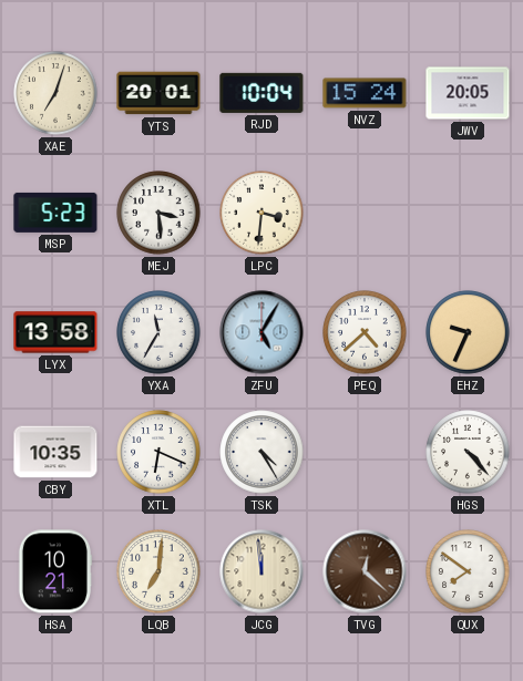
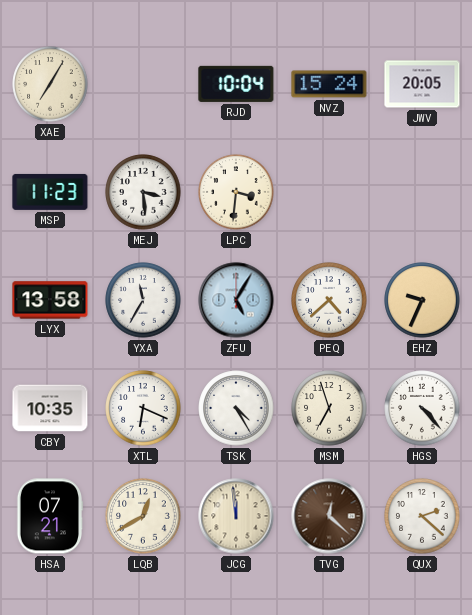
XAE: 7:03 -> 7:05 (50, 84)
YTS: 20:01 -> none (158, 93)
MSP: 5:23 -> 11:23 (50, 192)
MSM: none -> 6:57 (329, 408)
HSA: 10:21 -> 07:21 (50, 516)
LQB: 7:01 -> 12:40 (143, 516)
QUX: 7:51 -> 2:22 (422, 516)
